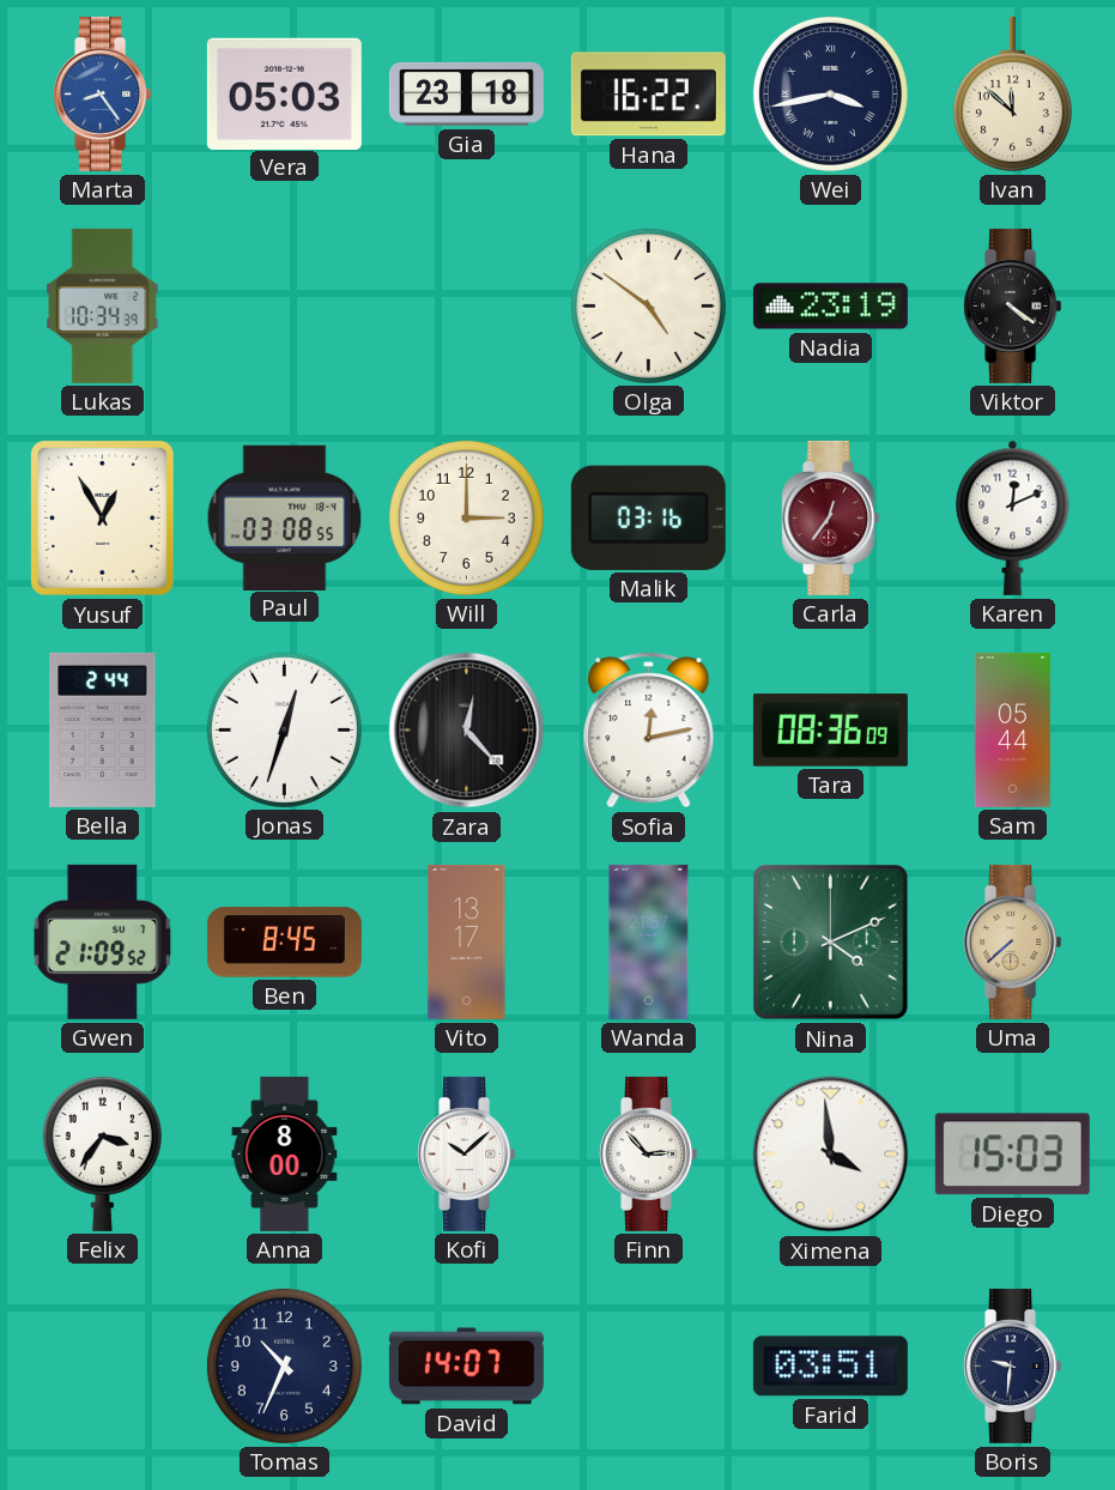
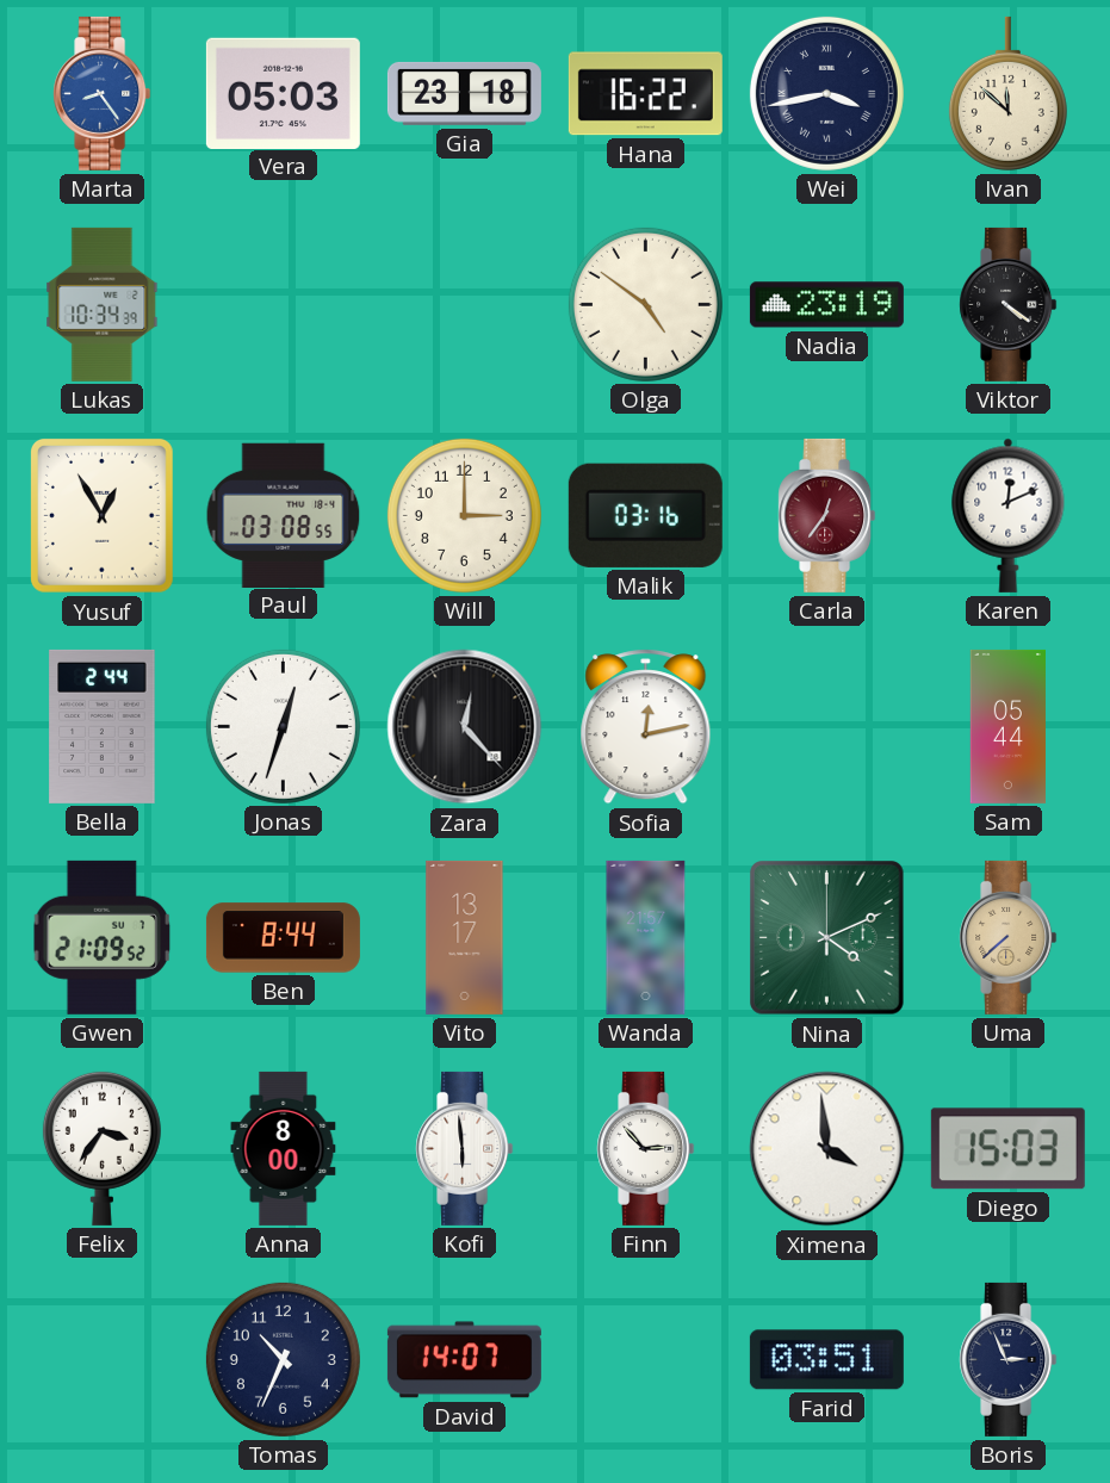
Tara: 08:36 -> none (830, 731)
Ben: 8:45 -> 8:44 (283, 938)
Kofi: 10:08 -> 5:59 (465, 1148)
Boris: 9:31 -> 2:56 (1009, 1359)
